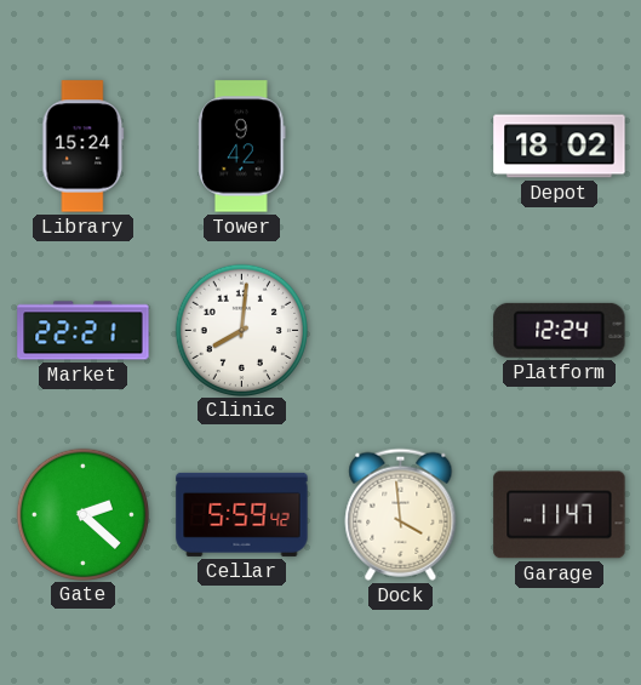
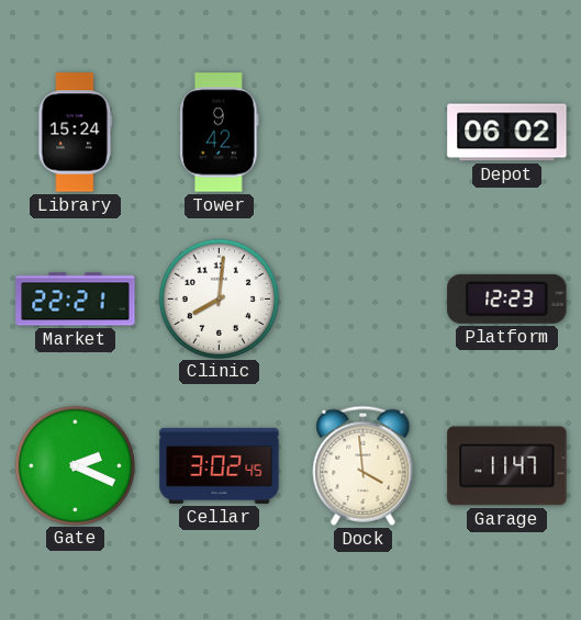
Depot: 18:02 -> 06:02 (507, 133)
Platform: 12:24 -> 12:23 (507, 298)
Gate: 2:22 -> 2:19 (75, 465)
Cellar: 5:59 -> 3:02 (220, 465)
